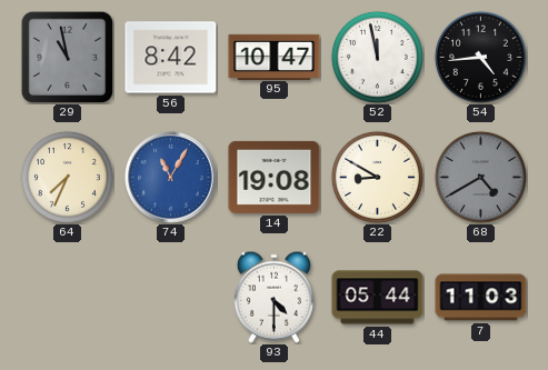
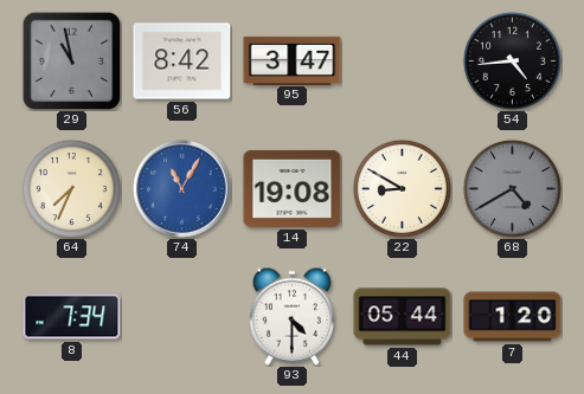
95: 10:47 -> 3:47 (293, 60)
52: 11:58 -> none (377, 57)
8: none -> 7:34 (72, 317)
7: 11:03 -> 1:20 (513, 317)
